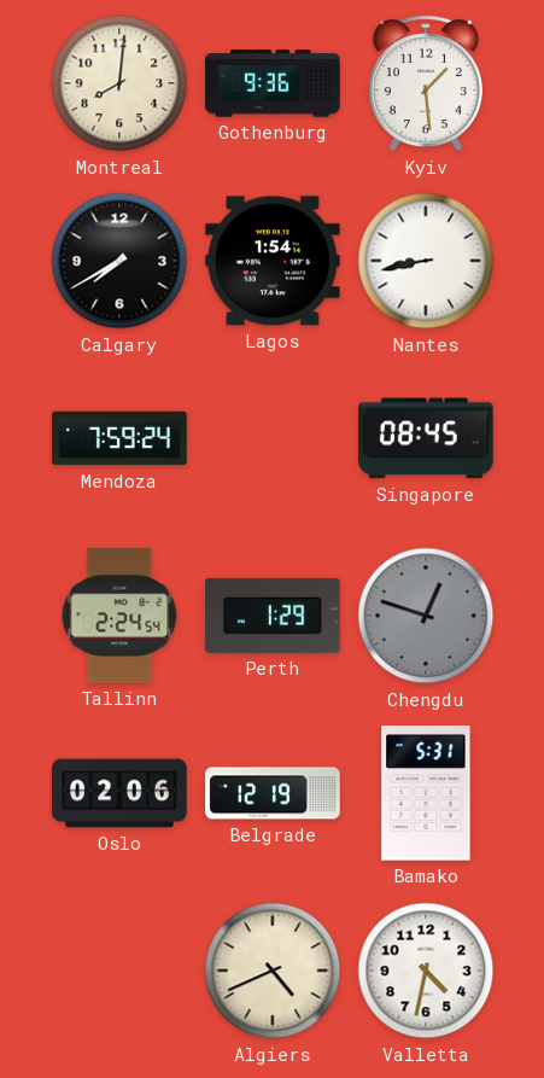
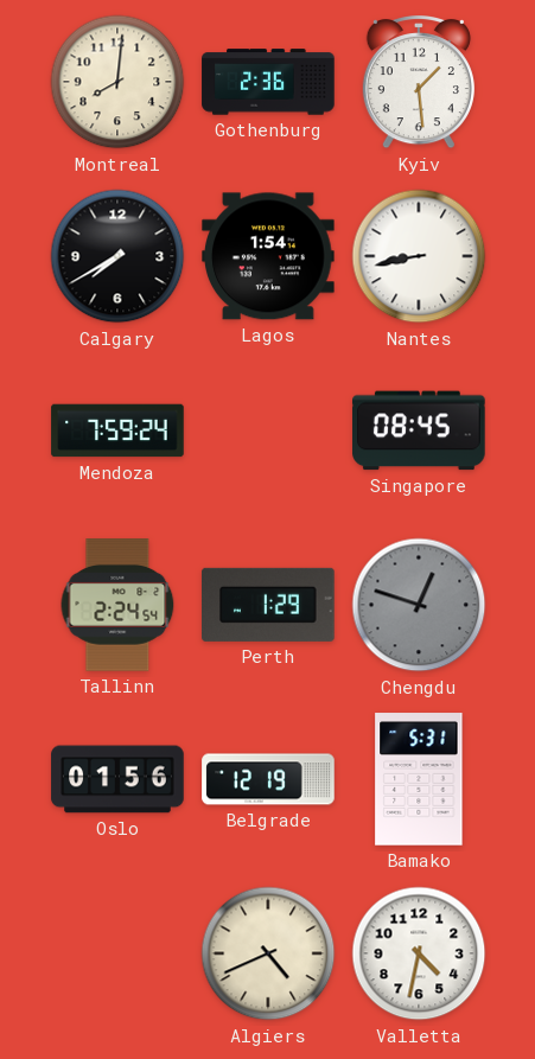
Gothenburg: 9:36 -> 2:36 (268, 82)
Oslo: 02:06 -> 01:56 (117, 779)
